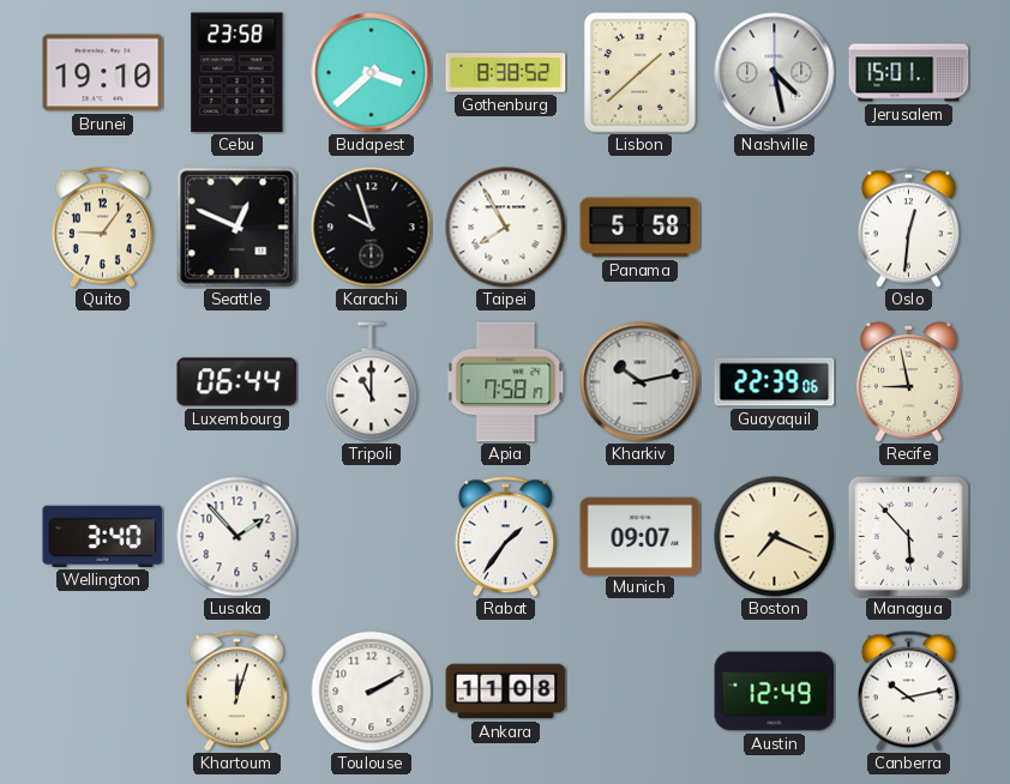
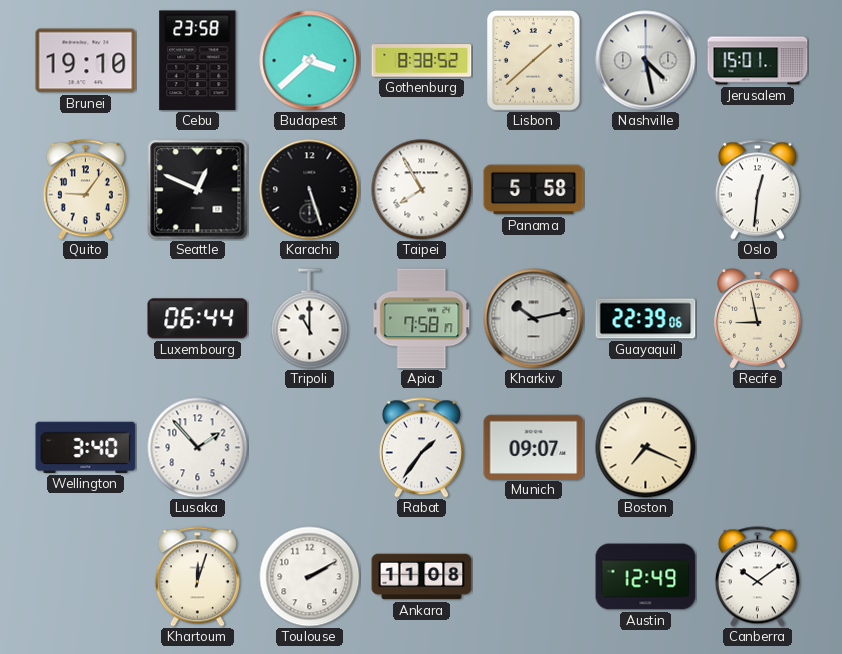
Karachi: 9:57 -> 5:27 (310, 190)
Managua: 5:53 -> none (908, 536)
Canberra: 10:13 -> 10:09 (757, 577)
